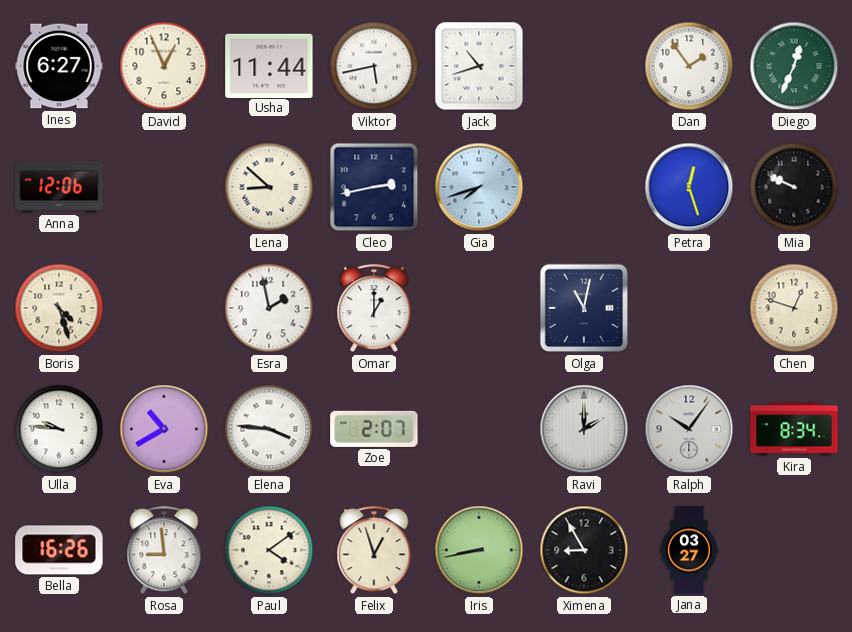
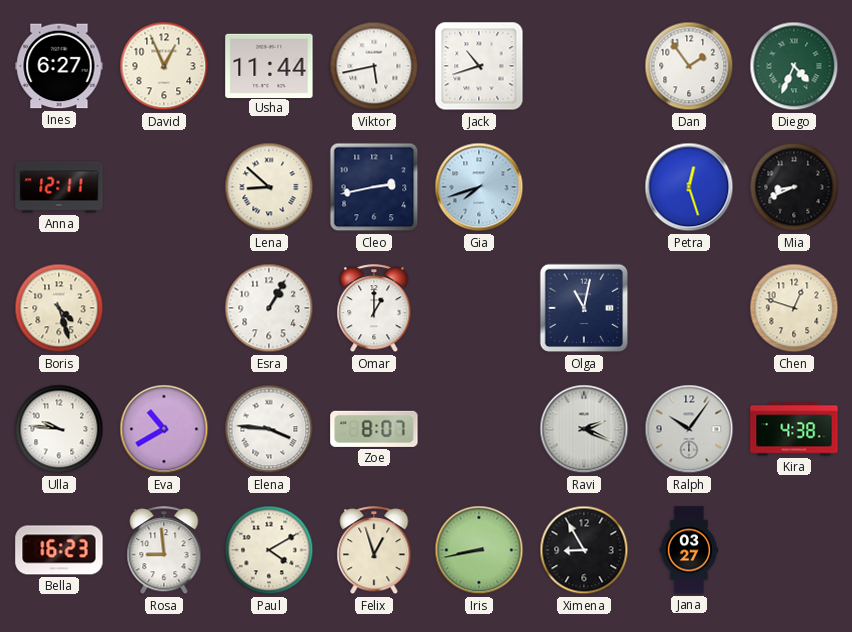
Diego: 12:34 -> 4:34 (794, 66)
Anna: 12:06 -> 12:11 (59, 187)
Mia: 9:49 -> 8:41 (794, 187)
Esra: 1:58 -> 1:05 (269, 308)
Zoe: 2:07 -> 8:07 (374, 429)
Ravi: 2:00 -> 2:19 (584, 429)
Kira: 8:34 -> 4:38 (794, 429)
Bella: 16:26 -> 16:23 (59, 550)
Paul: 4:09 -> 4:10 (269, 550)
